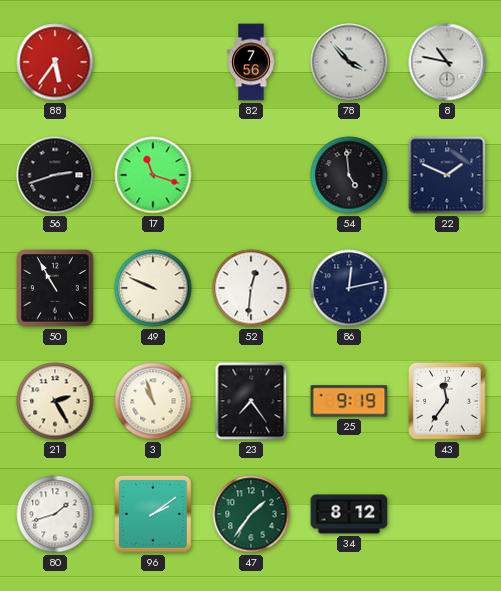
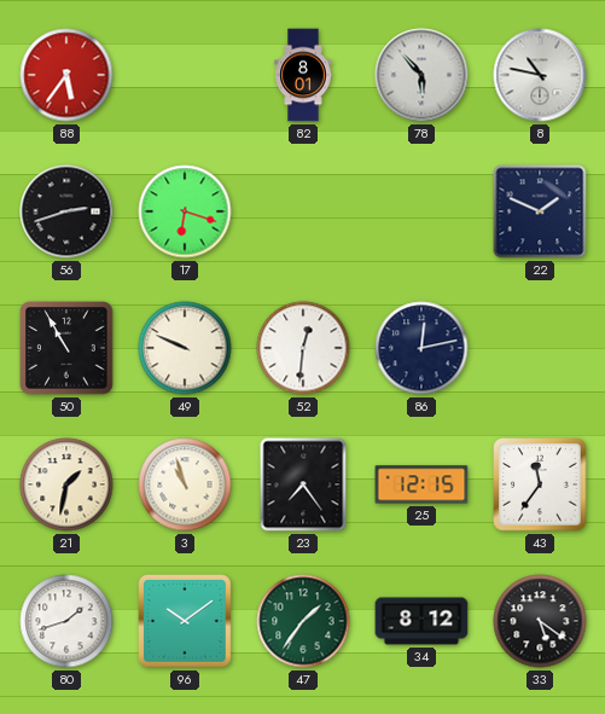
82: 7:56 -> 8:01 (303, 75)
78: 3:53 -> 5:53 (421, 75)
17: 11:18 -> 6:18 (185, 211)
54: 4:59 -> none (349, 175)
21: 2:25 -> 1:32 (66, 484)
25: 9:19 -> 12:15 (421, 484)
96: 2:09 -> 10:09 (186, 622)
33: none -> 5:21 (540, 621)
